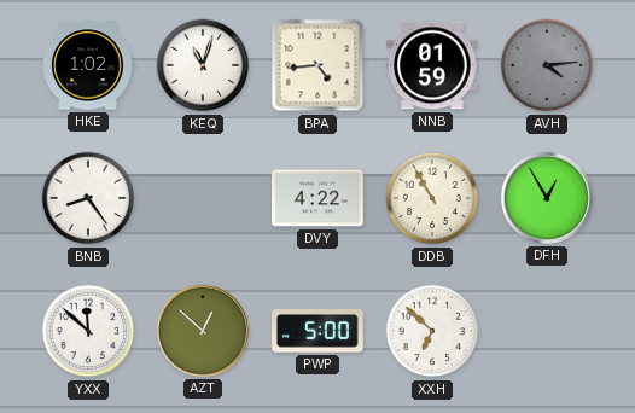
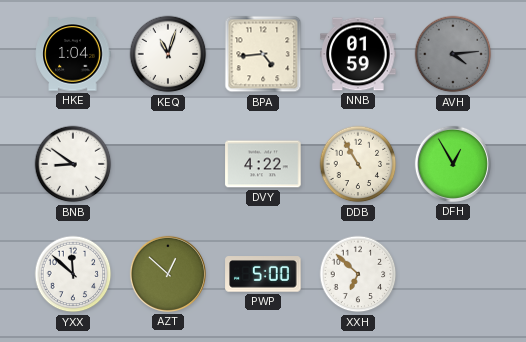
HKE: 1:02 -> 1:04 (73, 54)
BNB: 8:24 -> 8:51 (73, 164)
